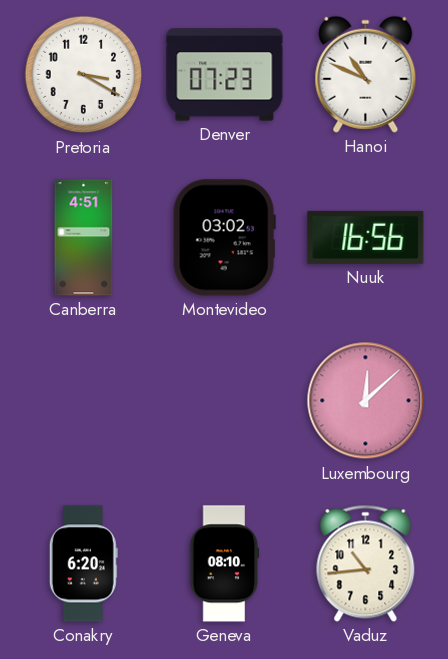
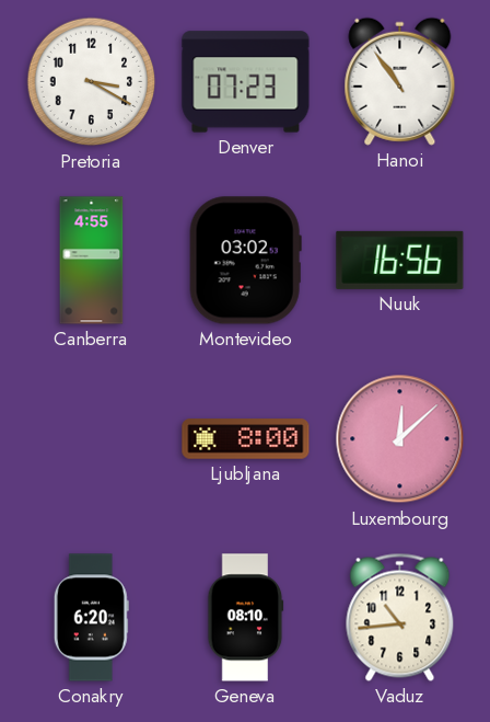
Hanoi: 10:49 -> 10:54 (400, 81)
Canberra: 4:51 -> 4:55 (92, 261)
Ljubljana: none -> 8:00 (246, 439)
